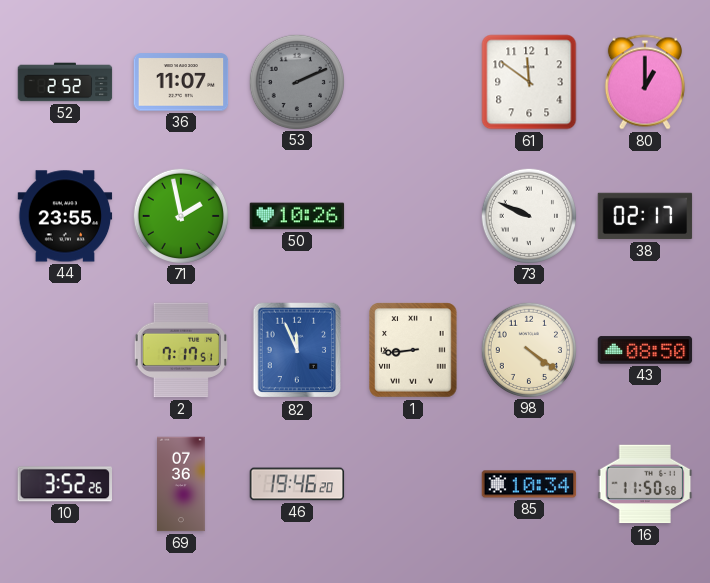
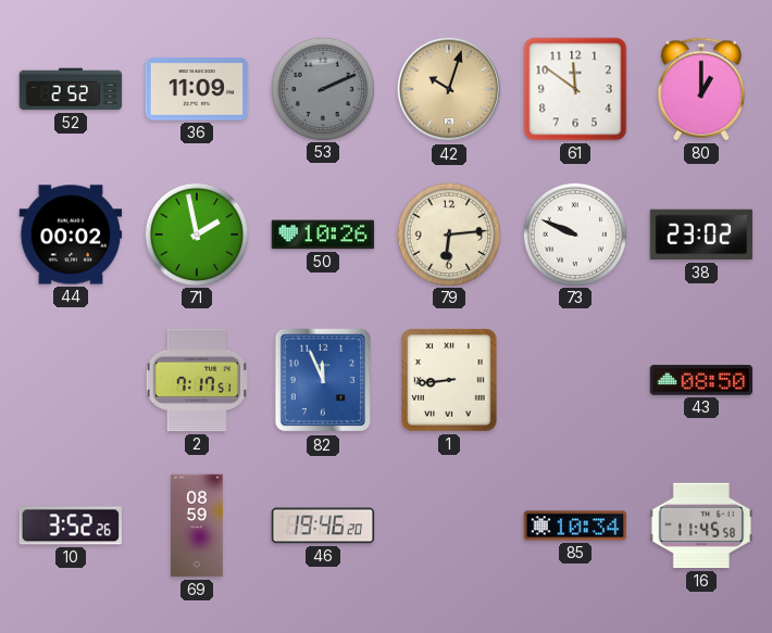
36: 11:07 -> 11:09 (197, 89)
42: none -> 10:03 (449, 89)
44: 23:55 -> 00:02 (71, 235)
79: none -> 6:14 (448, 233)
38: 02:17 -> 23:02 (701, 235)
98: 4:21 -> none (528, 349)
69: 07:36 -> 08:59 (197, 526)
16: 11:50 -> 11:45 (701, 526)
